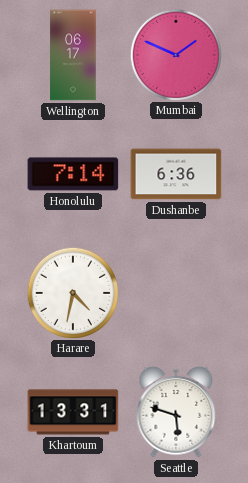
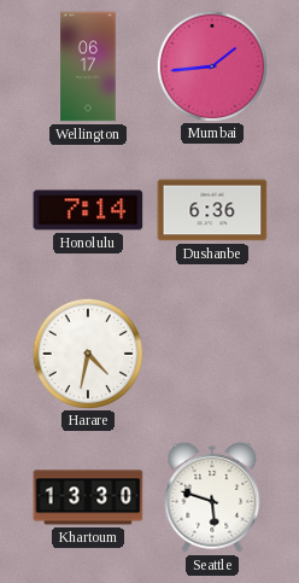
Mumbai: 1:49 -> 1:44 (211, 65)
Khartoum: 13:31 -> 13:30 (88, 497)
